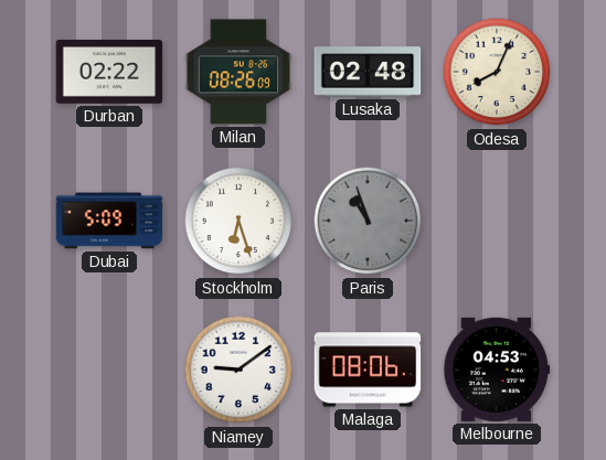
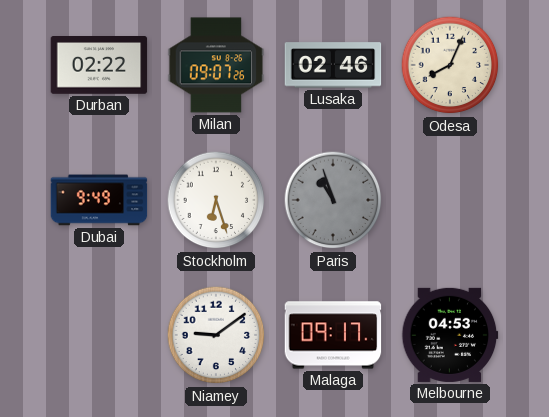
Milan: 08:26 -> 09:07 (216, 65)
Lusaka: 02:48 -> 02:46 (333, 65)
Dubai: 5:09 -> 9:49 (99, 200)
Malaga: 08:06 -> 09:17 (333, 335)
